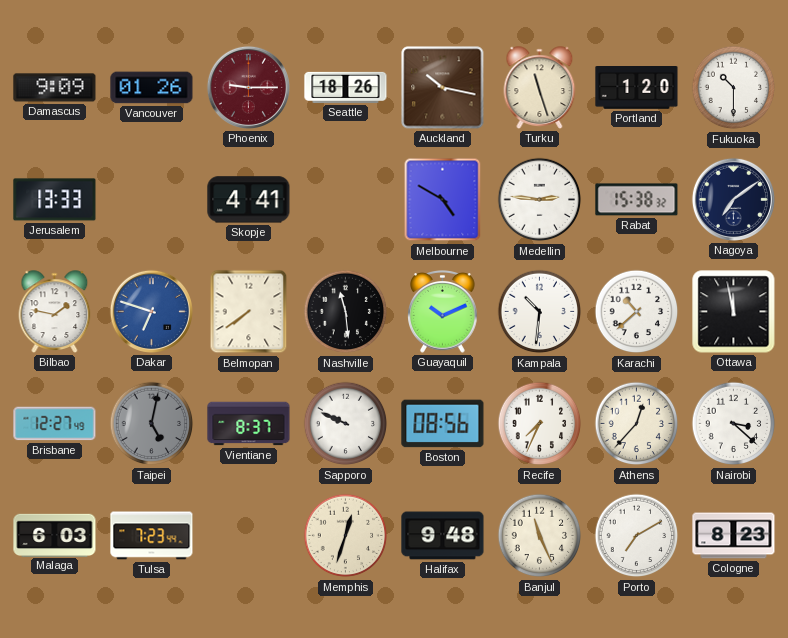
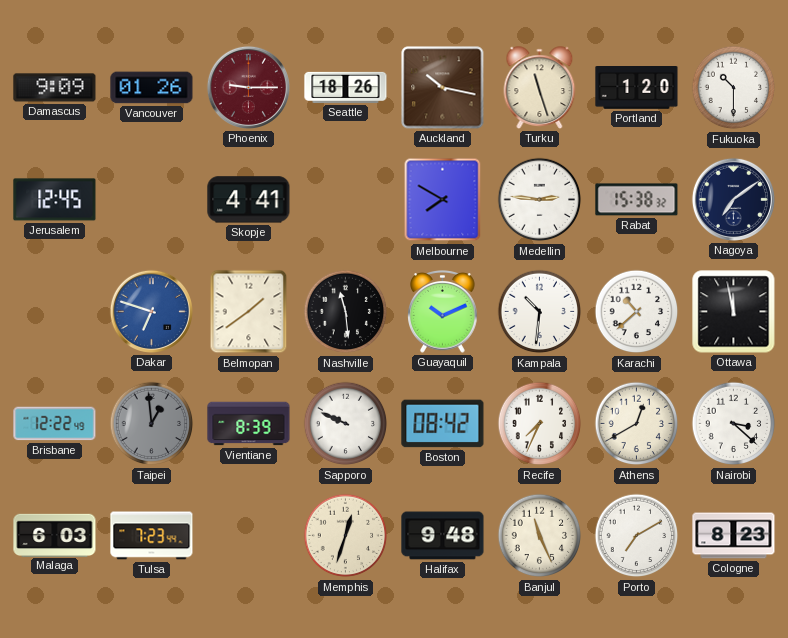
Jerusalem: 13:33 -> 12:45 (55, 200)
Melbourne: 4:50 -> 7:50 (443, 200)
Bilbao: 1:47 -> none (55, 312)
Belmopan: 7:39 -> 1:39 (249, 312)
Brisbane: 12:27 -> 12:22 (55, 424)
Taipei: 5:02 -> 12:59 (152, 424)
Vientiane: 8:37 -> 8:39 (249, 424)
Boston: 08:56 -> 08:42 (443, 424)
Athens: 12:37 -> 12:40 (637, 424)
